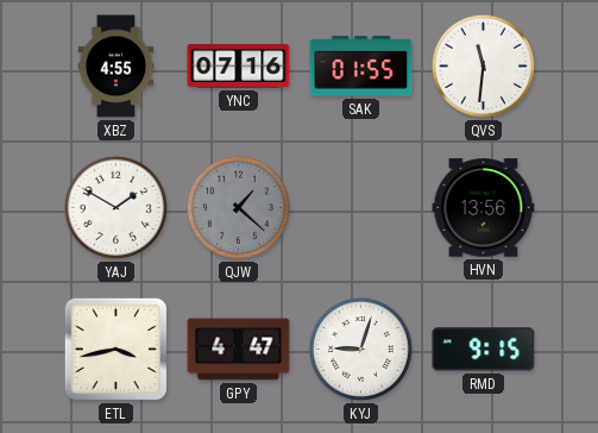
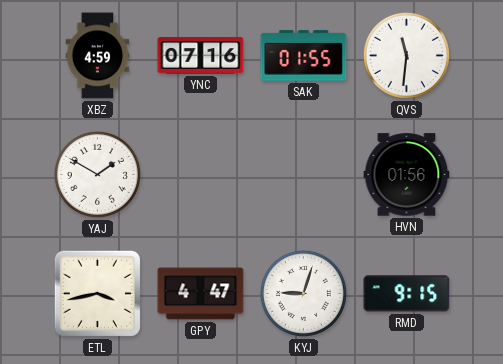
XBZ: 4:55 -> 4:59 (98, 56)
QJW: 1:22 -> none (238, 207)
HVN: 13:56 -> 01:56 (407, 175)
